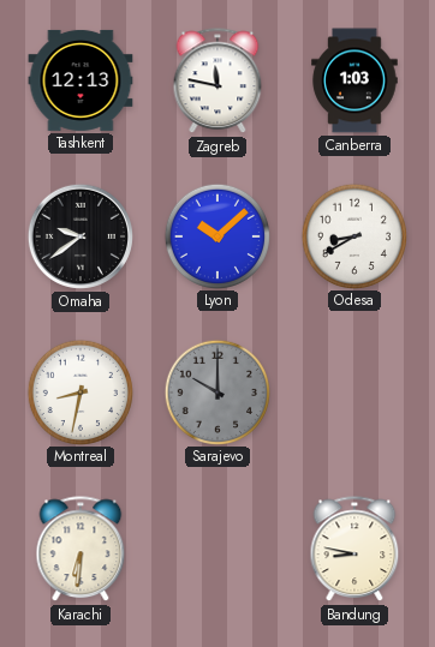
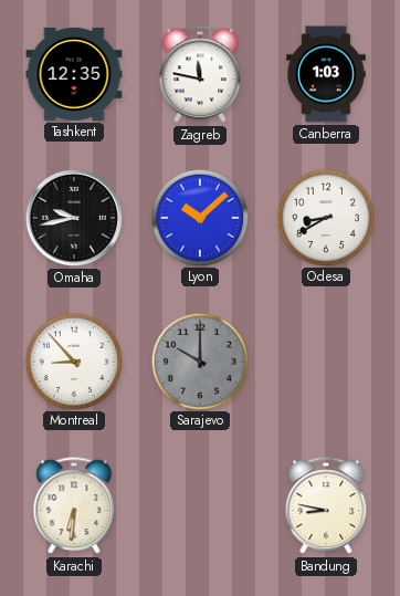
Tashkent: 12:13 -> 12:35 (74, 74)
Omaha: 9:39 -> 9:43 (74, 218)
Montreal: 8:32 -> 8:53 (73, 360)
